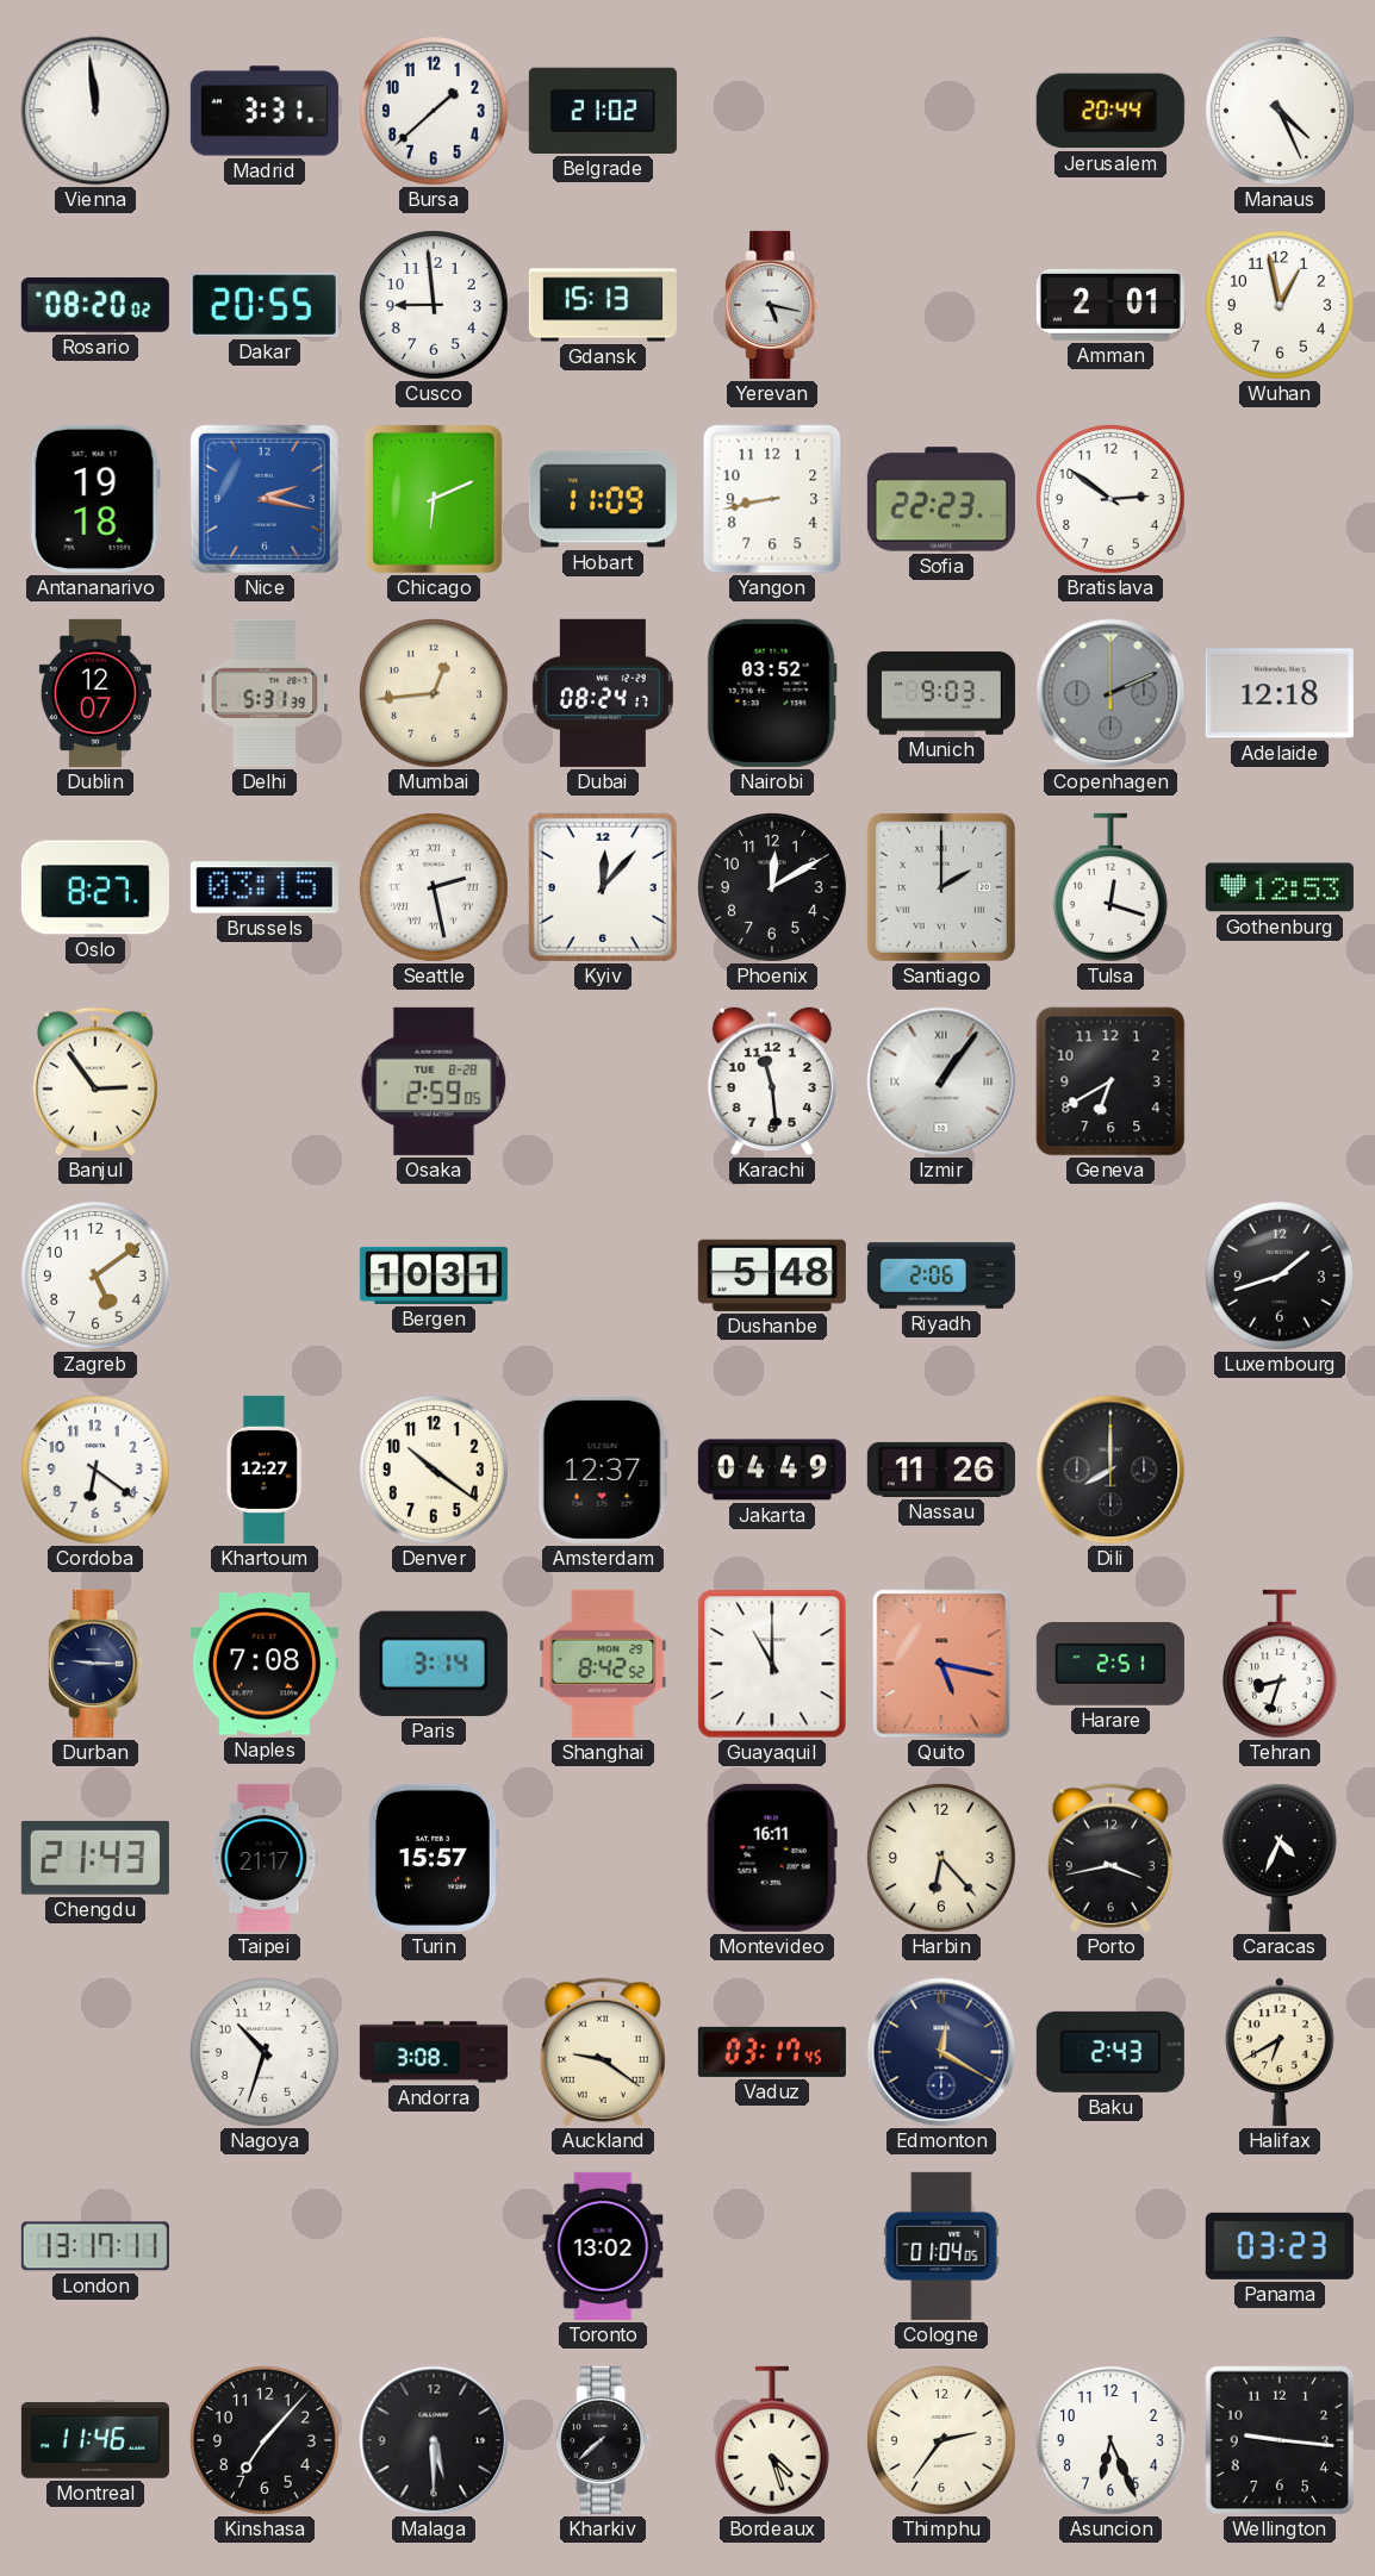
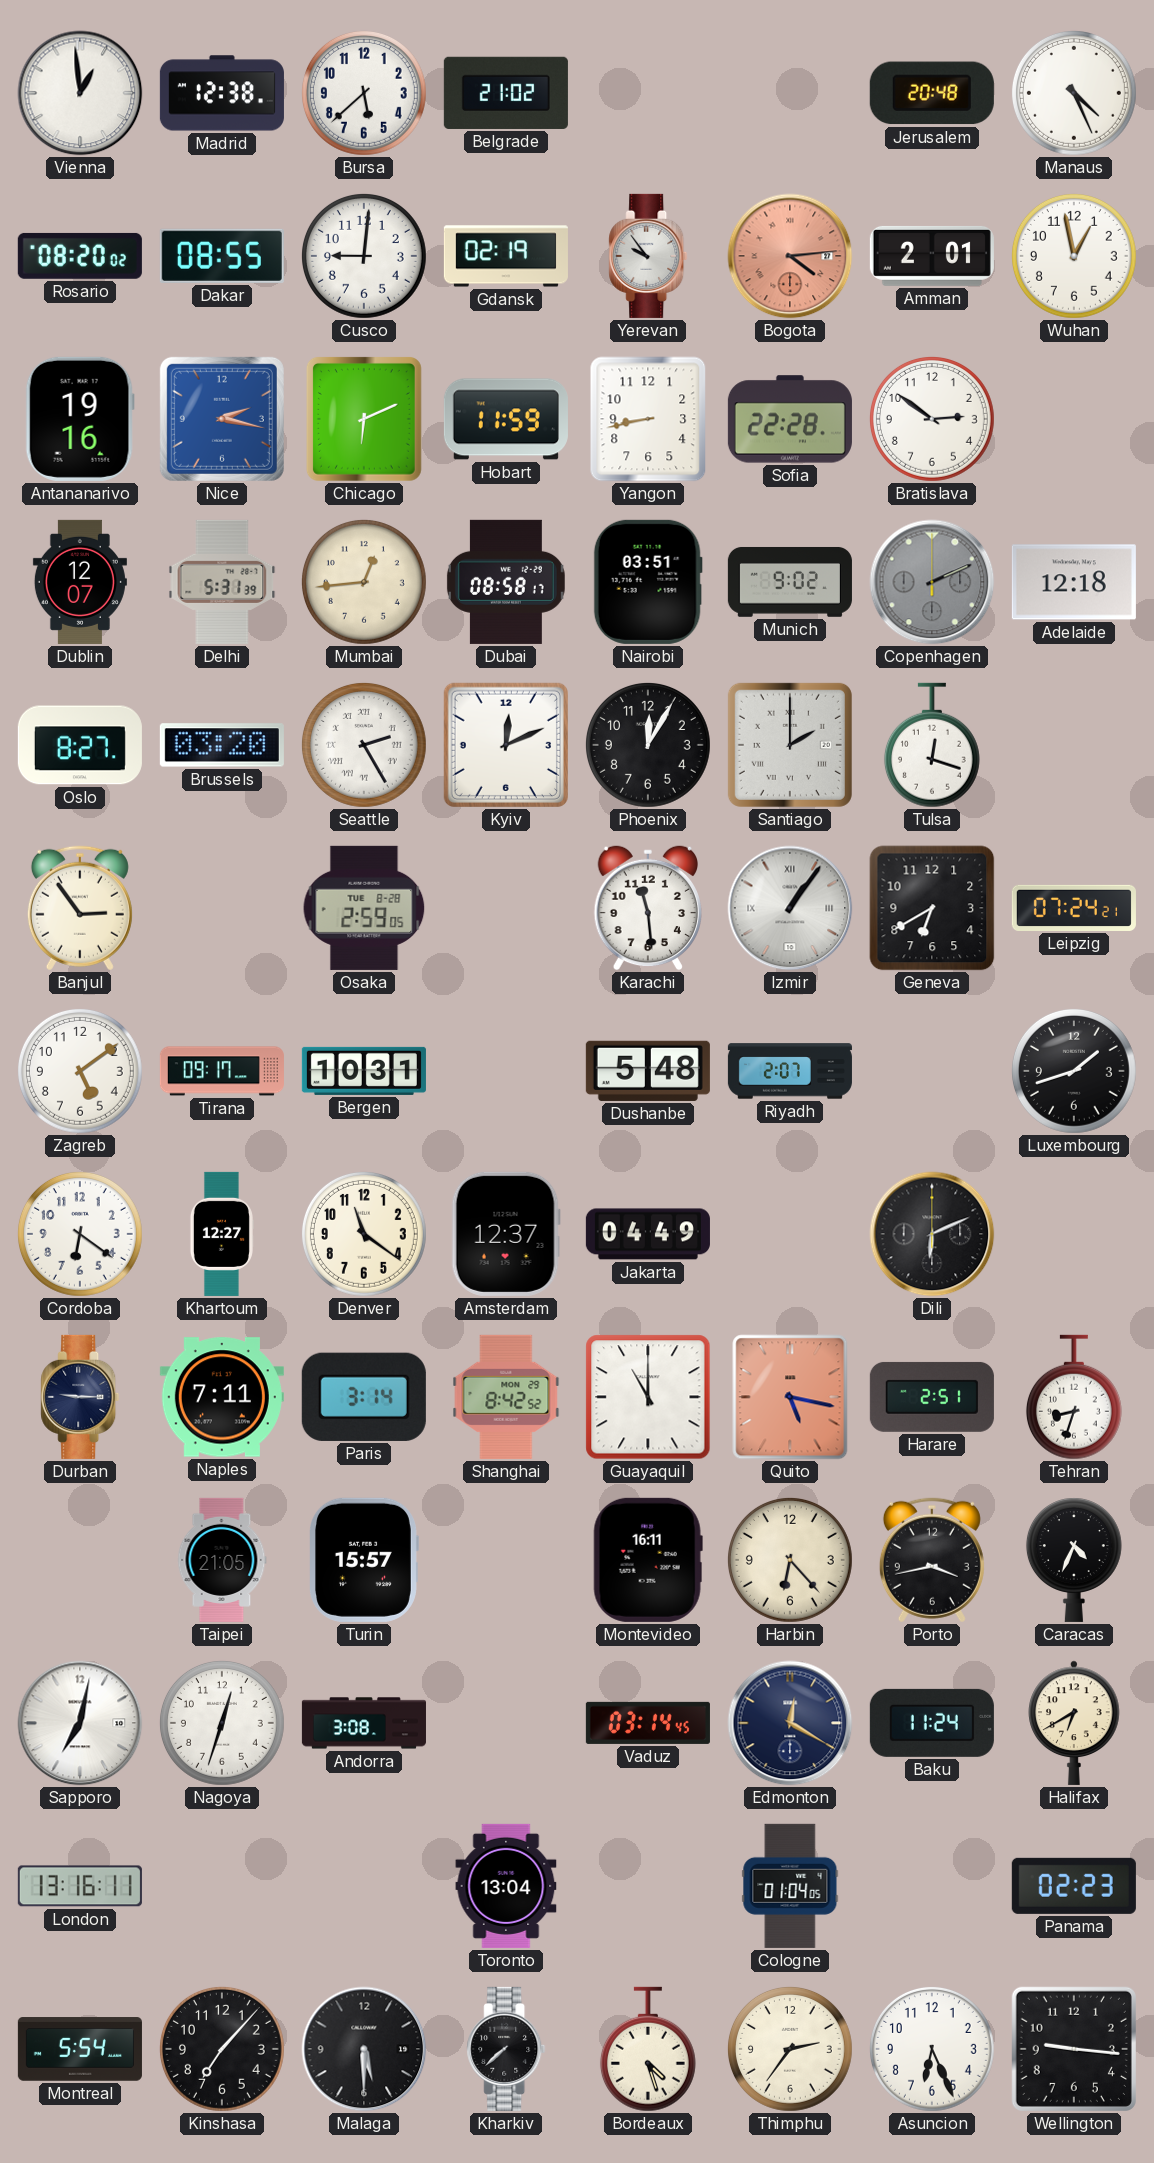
Vienna: 11:59 -> 12:59 (80, 93)
Madrid: 3:31 -> 12:38 (222, 93)
Bursa: 1:38 -> 5:38 (364, 93)
Jerusalem: 20:44 -> 20:48 (932, 93)
Dakar: 20:55 -> 08:55 (222, 256)
Cusco: 8:59 -> 9:01 (364, 256)
Gdansk: 15:13 -> 02:19 (506, 256)
Yerevan: 5:17 -> 9:54 (648, 256)
Bogota: none -> 4:14 (790, 256)
Antananarivo: 19:18 -> 19:16 (80, 419)
Hobart: 11:09 -> 11:59 (506, 419)
Sofia: 22:23 -> 22:28 (790, 419)
Dubai: 08:24 -> 08:58 (506, 582)
Nairobi: 03:52 -> 03:51 (648, 582)
Munich: 9:03 -> 9:02 (790, 582)
Brussels: 03:15 -> 03:20 (222, 745)
Seattle: 2:28 -> 2:25 (364, 745)
Kyiv: 12:07 -> 12:11 (506, 745)
Phoenix: 12:10 -> 12:05 (648, 745)
Gothenburg: 12:53 -> none (1280, 887)
Leipzig: none -> 07:24 (1074, 908)
Tirana: none -> 09:17 (222, 1071)
Riyadh: 2:06 -> 2:07 (790, 1071)
Denver: 10:21 -> 11:21 (364, 1234)
Nassau: 11:26 -> none (941, 1470)
Dili: 8:00 -> 6:11 (932, 1234)
Naples: 7:08 -> 7:11 (222, 1397)
Chengdu: 21:43 -> none (95, 1858)
Taipei: 21:17 -> 21:05 (222, 1560)
Sapporo: none -> 7:02 (80, 1723)
Nagoya: 10:33 -> 12:33 (222, 1723)
Auckland: 9:21 -> none (603, 2052)
Vaduz: 03:17 -> 03:14 (648, 1723)
Baku: 2:43 -> 11:24 (932, 1723)
London: 13:17 -> 13:16 (80, 1886)
Toronto: 13:02 -> 13:04 (506, 1886)
Panama: 03:23 -> 02:23 (1074, 1886)
Montreal: 11:46 -> 5:54 (80, 2049)
